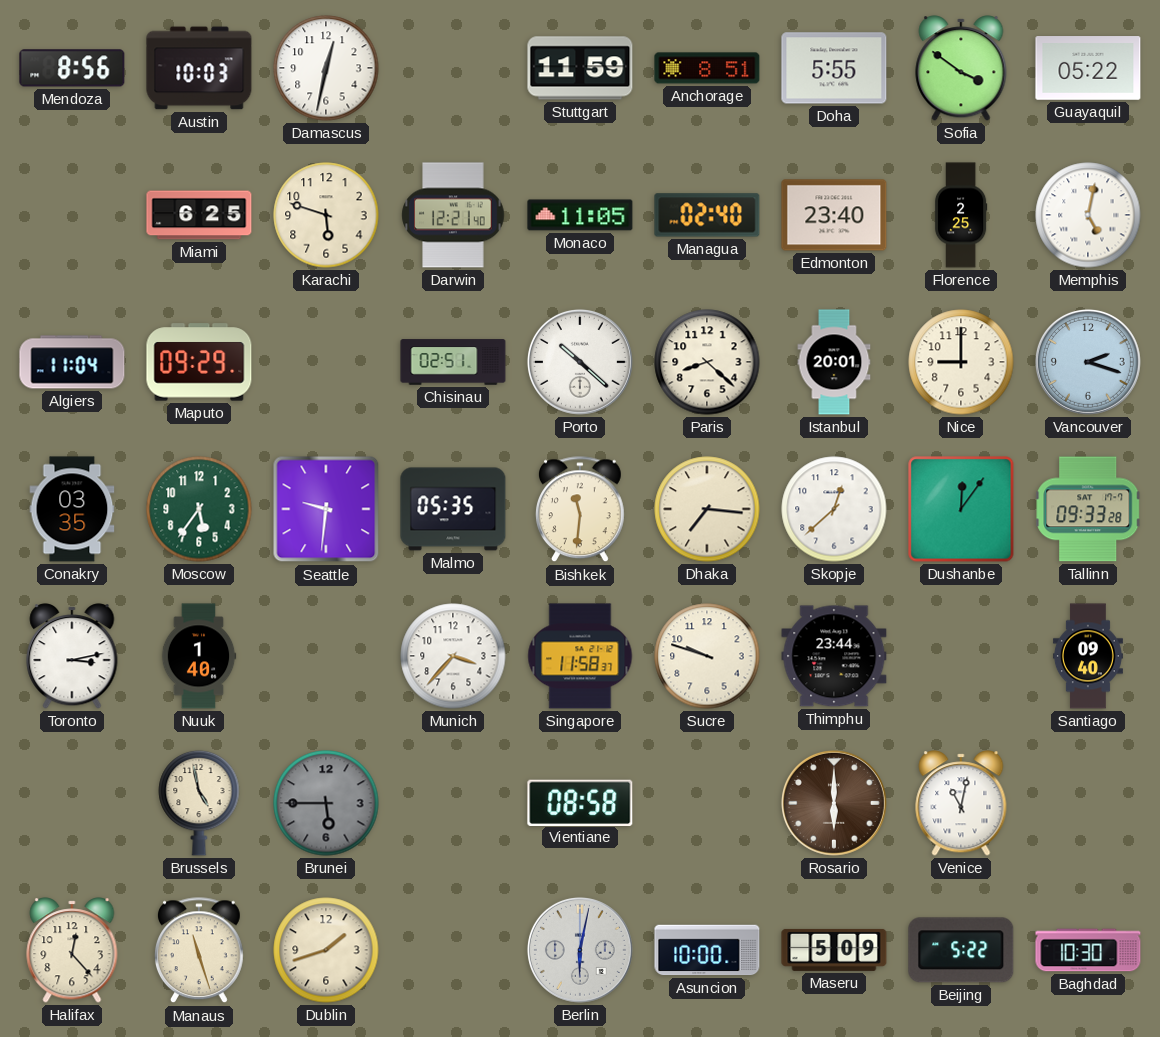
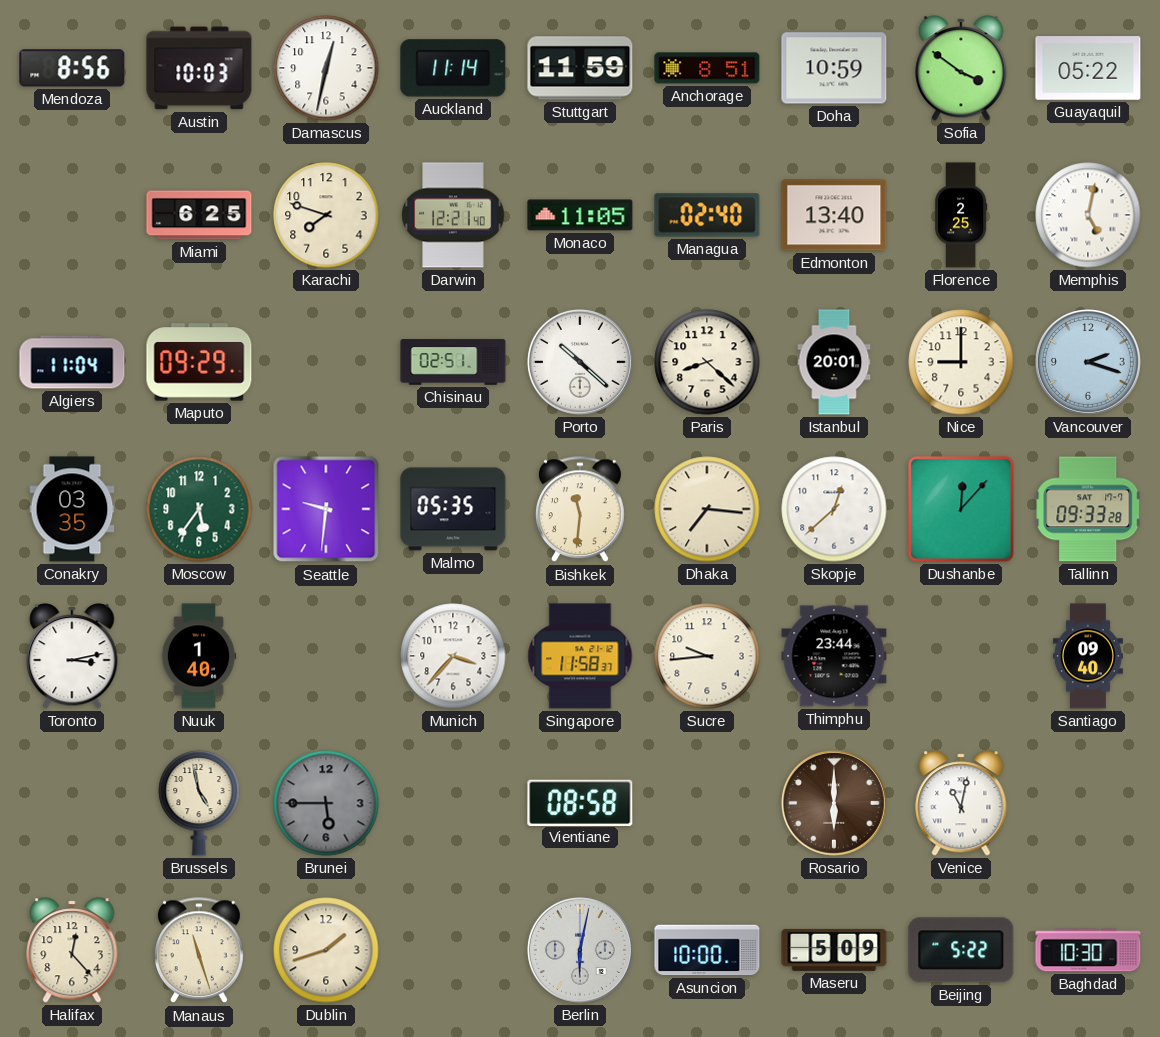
Auckland: none -> 11:14 (453, 68)
Doha: 5:55 -> 10:59 (834, 68)
Karachi: 5:48 -> 7:48 (326, 215)
Edmonton: 23:40 -> 13:40 (834, 215)
Dushanbe: 12:06 -> 12:07 (961, 509)
Sucre: 9:48 -> 9:44 (707, 656)
